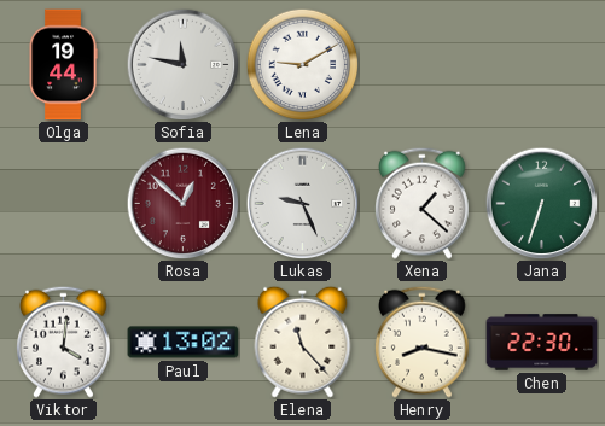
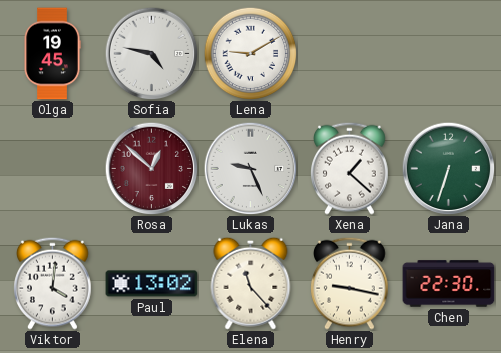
Olga: 19:44 -> 19:45 (52, 54)
Sofia: 11:47 -> 4:47 (151, 53)
Henry: 8:17 -> 9:17 (350, 283)
